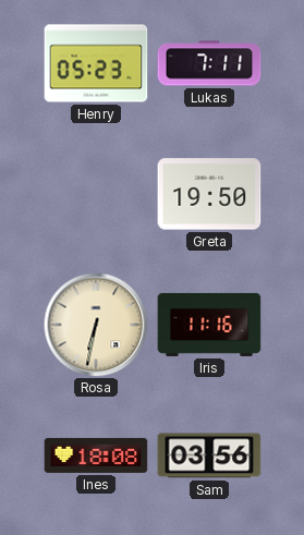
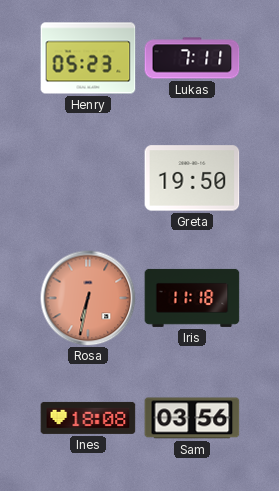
Rosa dial: cream -> salmon (88, 298)
Iris: 11:16 -> 11:18 (192, 298)
